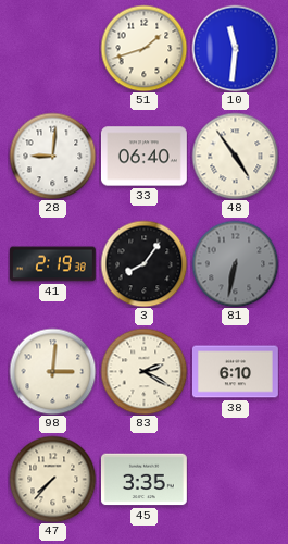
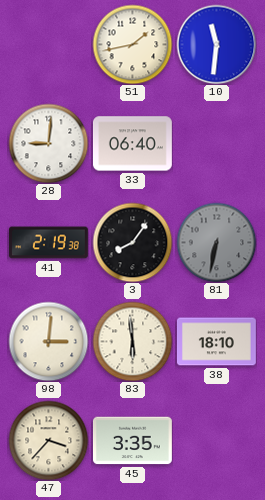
51: 1:42 -> 1:43 (132, 44)
48: 4:54 -> none (235, 156)
83: 2:20 -> 5:59 (132, 341)
38: 6:10 -> 18:10 (217, 342)
47: 7:37 -> 3:37 (48, 440)
